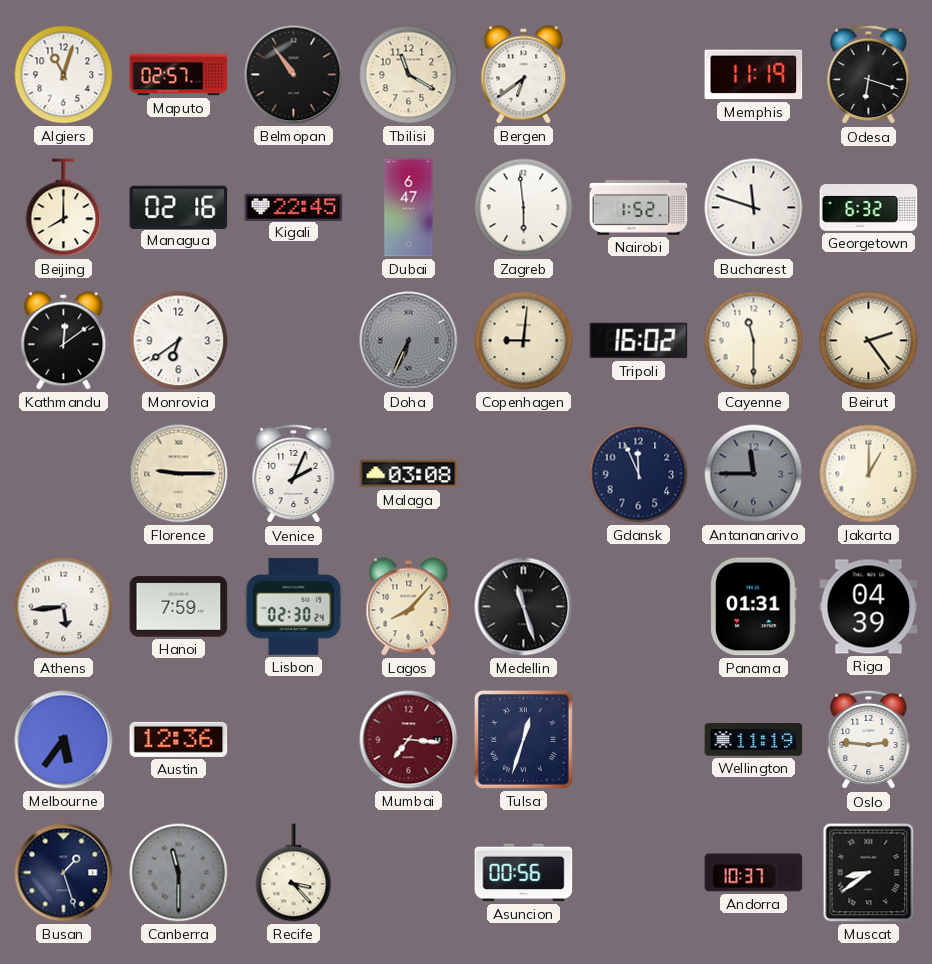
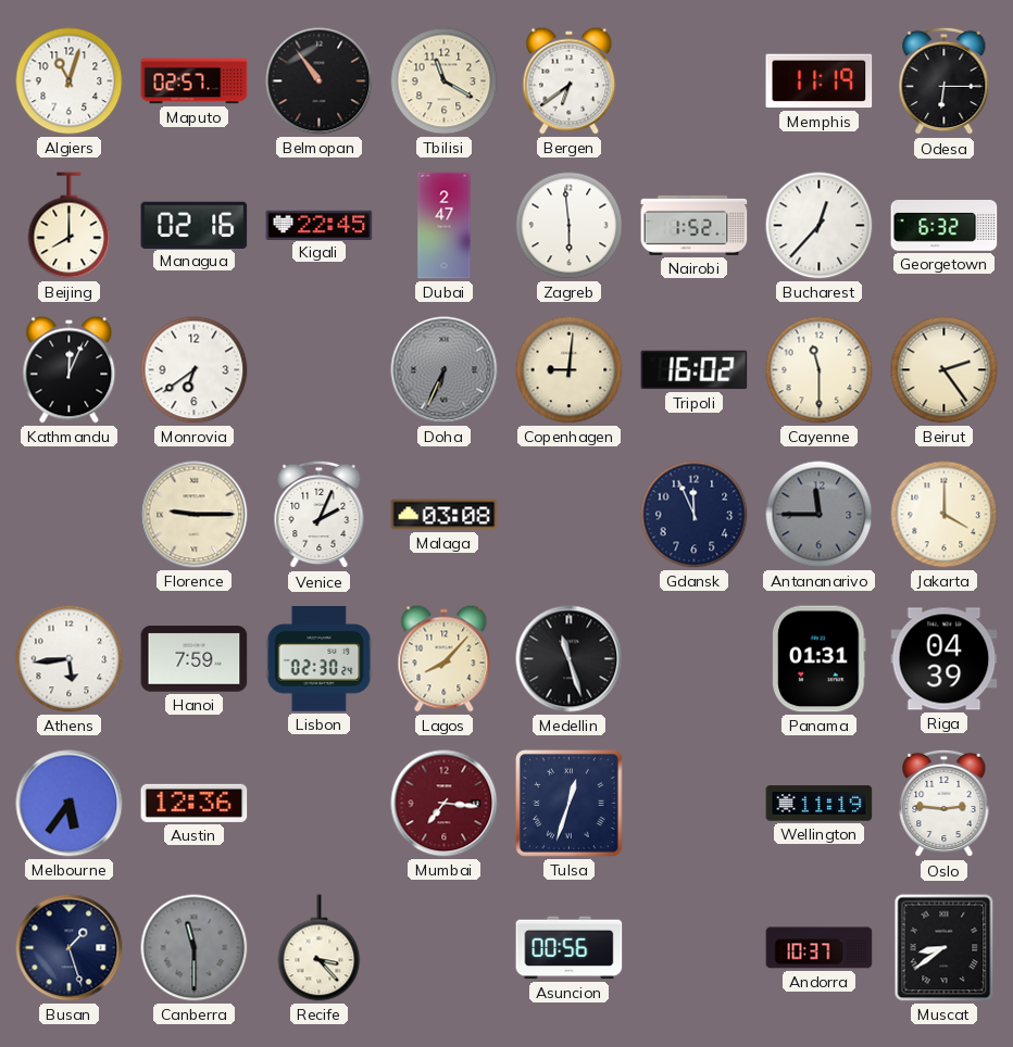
Odesa: 6:18 -> 6:15 (945, 81)
Dubai: 6:47 -> 2:47 (445, 226)
Bucharest: 11:48 -> 12:37 (820, 226)
Kathmandu: 12:09 -> 12:04 (70, 370)
Jakarta: 1:00 -> 4:00 (945, 515)
